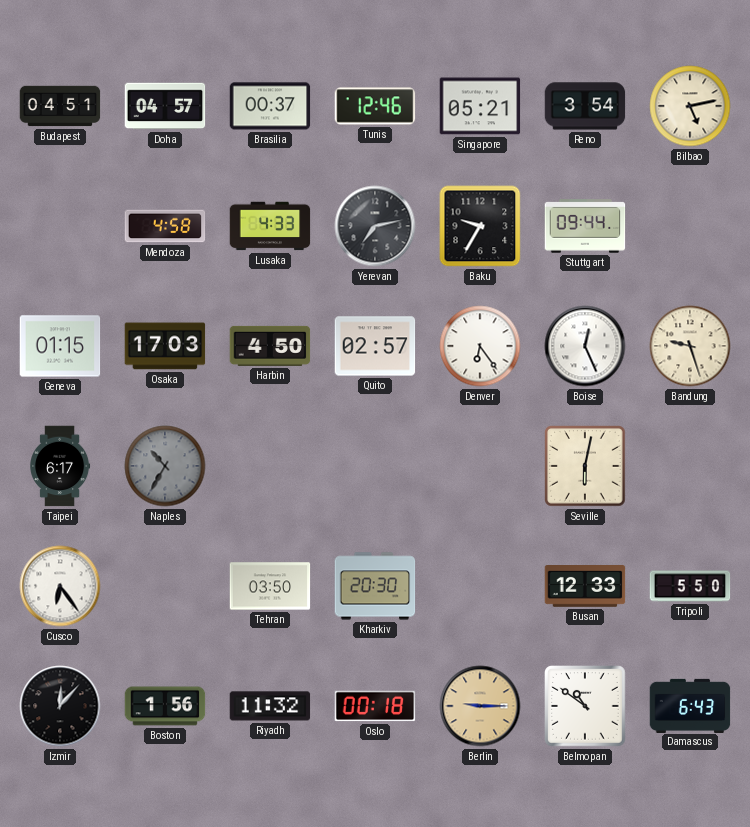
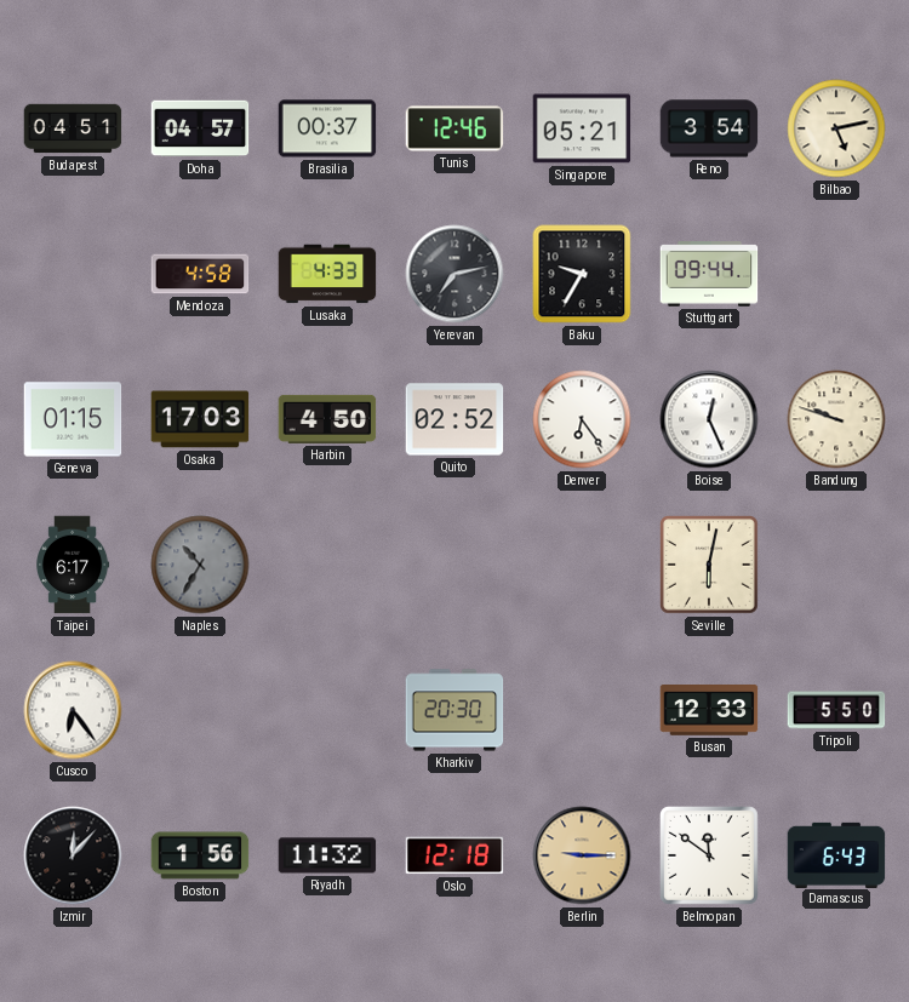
Quito: 02:57 -> 02:52 (454, 419)
Bandung: 9:27 -> 9:48 (836, 419)
Tehran: 03:50 -> none (270, 586)
Oslo: 00:18 -> 12:18 (454, 855)
Belmopan: 10:51 -> 11:51 (709, 855)
